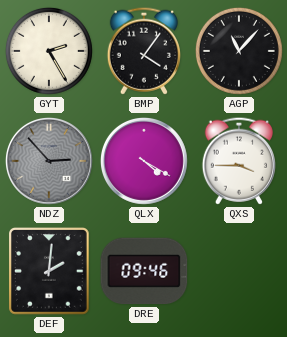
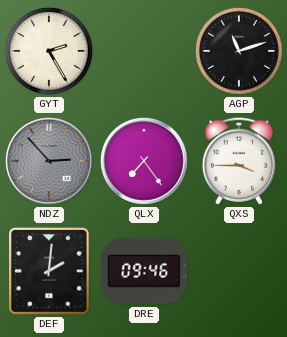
BMP: 4:06 -> none (144, 51)
AGP: 11:07 -> 11:12 (239, 51)
QLX: 4:20 -> 7:24 (144, 161)
